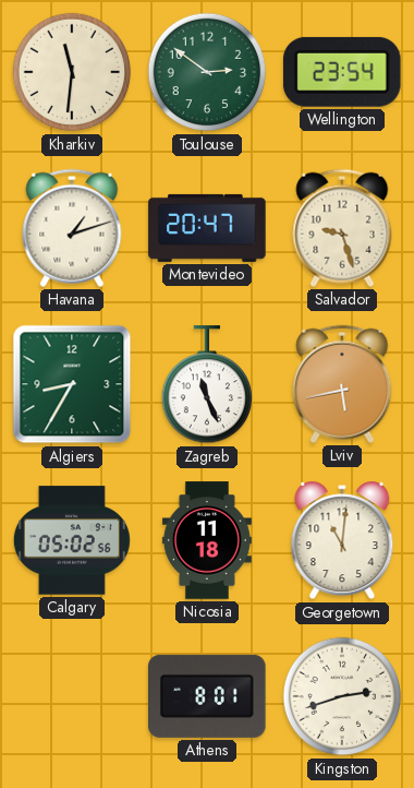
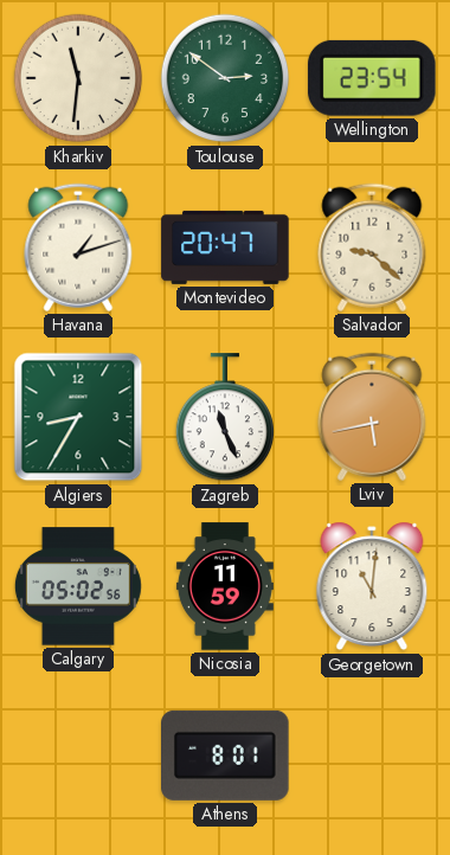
Salvador: 9:27 -> 9:22 (372, 247)
Nicosia: 11:18 -> 11:59 (225, 586)
Kingston: 2:42 -> none (342, 696)
